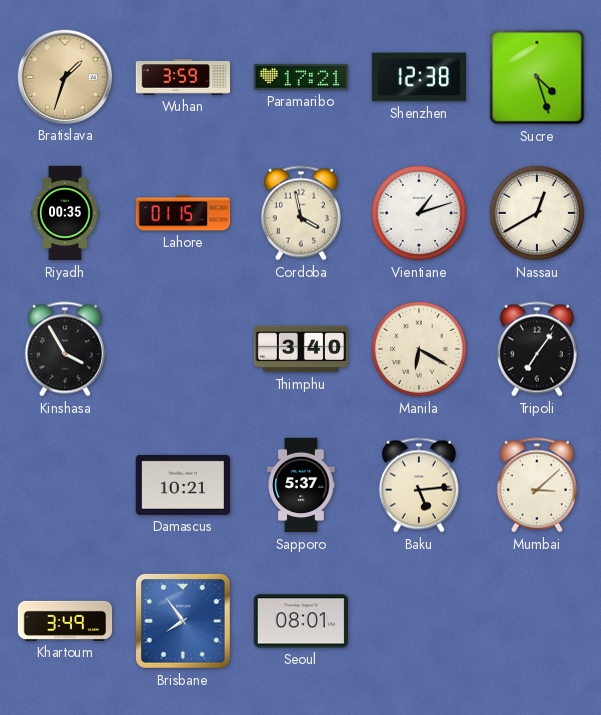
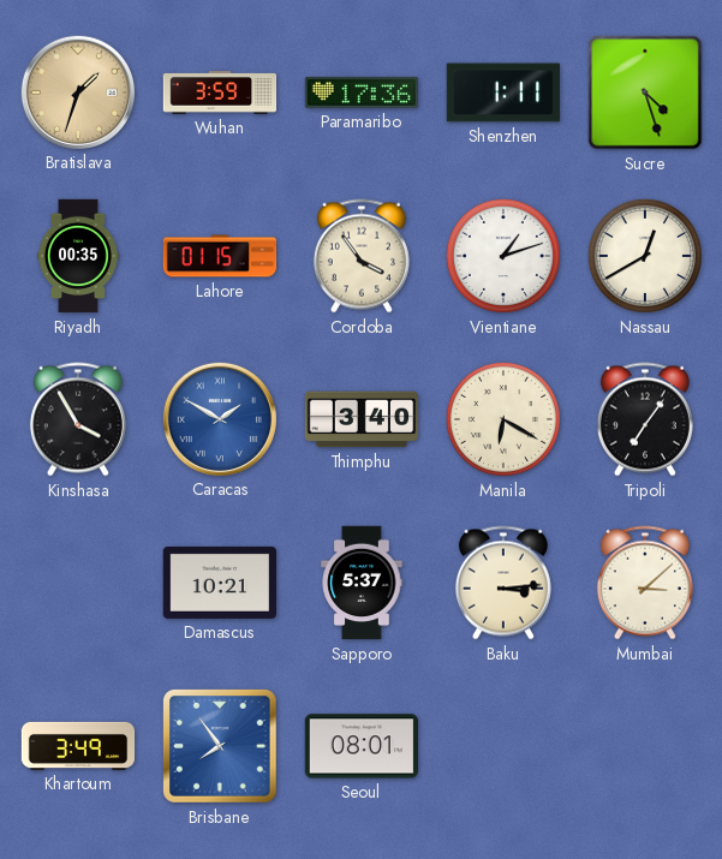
Paramaribo: 17:21 -> 17:36 (360, 93)
Shenzhen: 12:38 -> 1:11 (502, 93)
Cordoba: 3:58 -> 3:54 (362, 256)
Caracas: none -> 1:50 (219, 418)
Baku: 5:14 -> 3:14 (503, 583)
